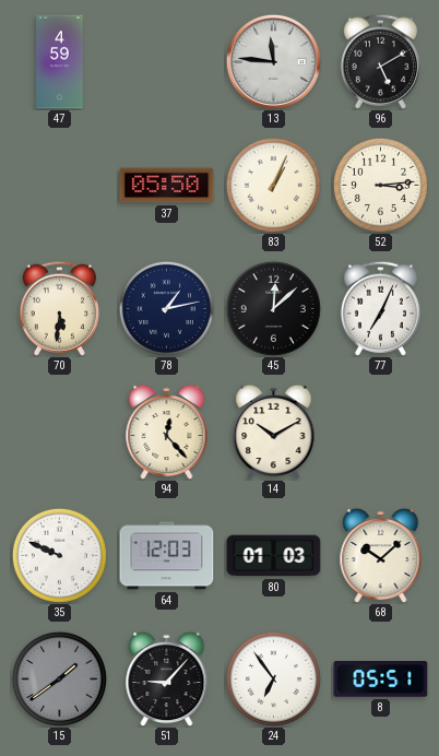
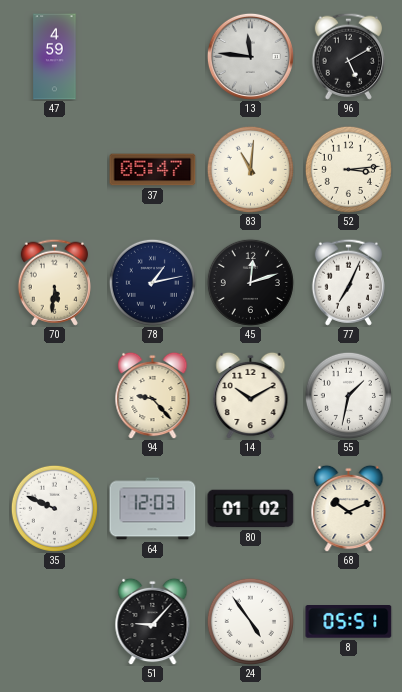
37: 05:50 -> 05:47 (153, 170)
83: 1:04 -> 11:01 (250, 169)
45: 12:08 -> 12:12 (250, 282)
94: 12:23 -> 9:23 (153, 395)
55: none -> 1:32 (348, 395)
80: 01:03 -> 01:02 (251, 509)
68: 10:08 -> 10:11 (349, 508)
15: 1:39 -> none (59, 678)
24: 6:54 -> 4:54 (250, 621)
